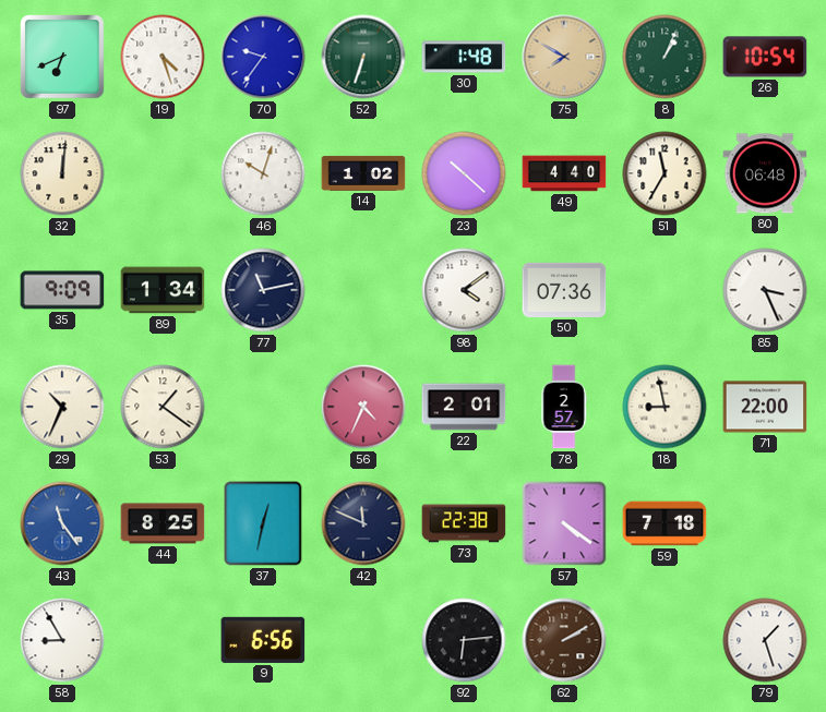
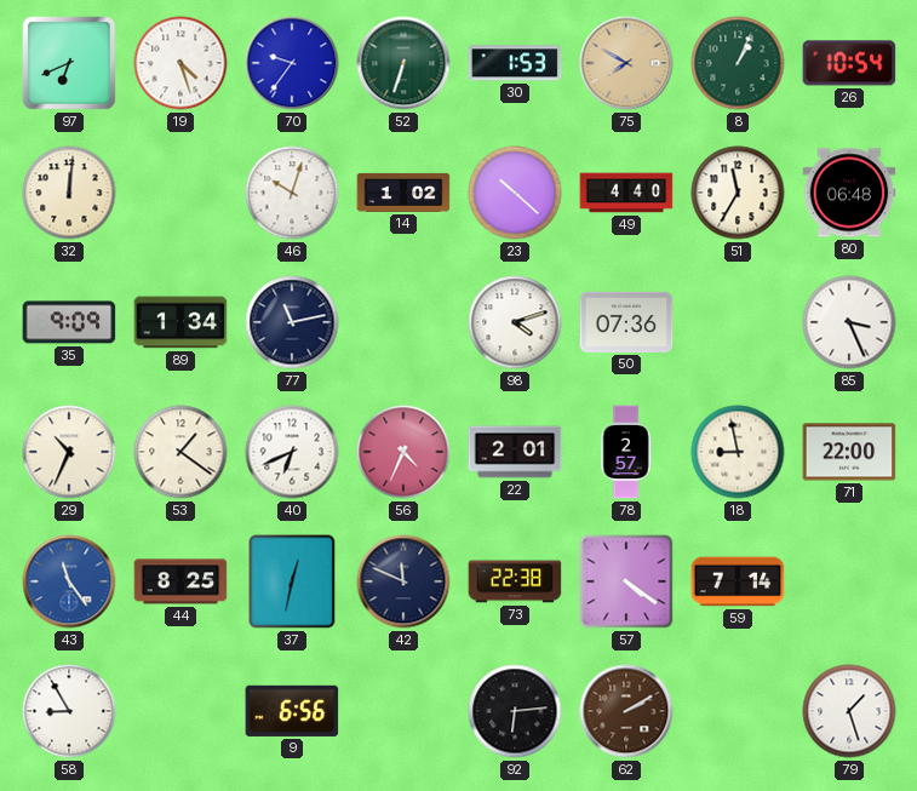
30: 1:48 -> 1:53 (515, 63)
98: 4:09 -> 4:12 (515, 322)
40: none -> 6:41 (292, 452)
59: 7:18 -> 7:14 (738, 581)
